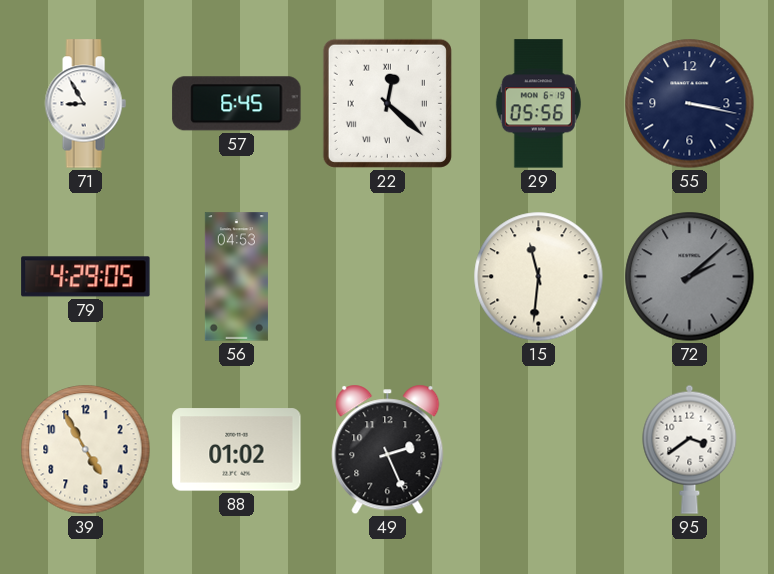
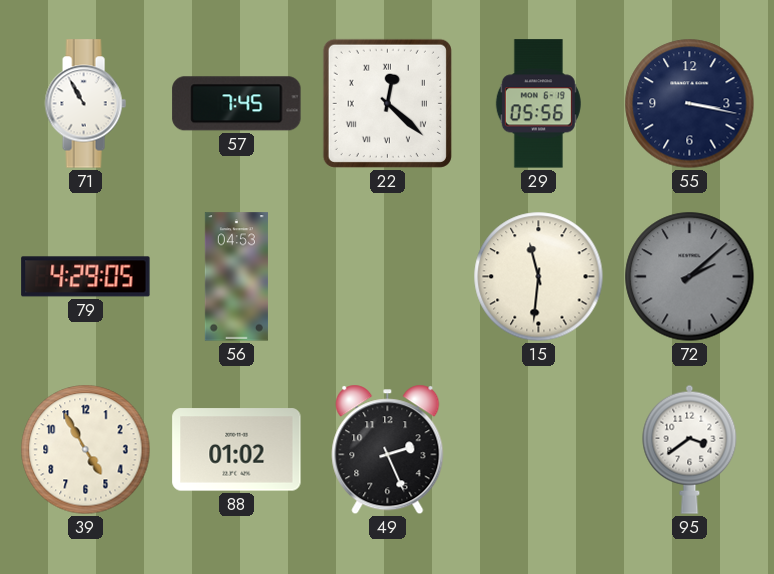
71: 8:55 -> 10:55 (85, 104)
57: 6:45 -> 7:45 (237, 104)
